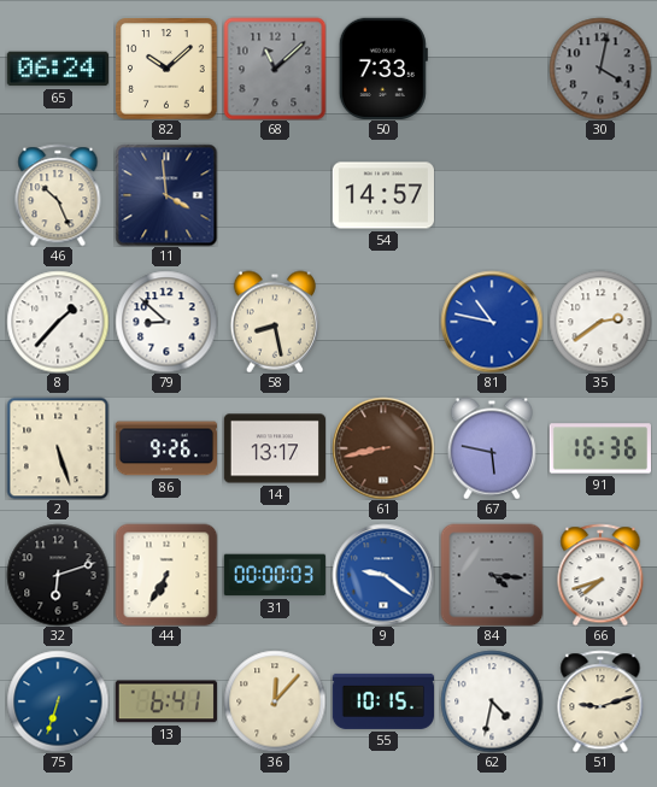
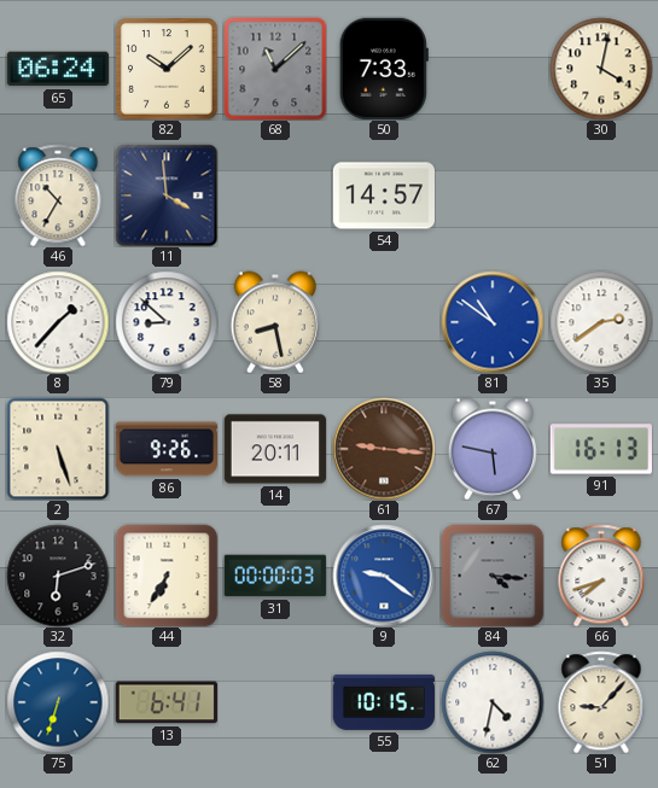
30 dial: grey -> cream (601, 69)
46: 10:26 -> 10:35 (58, 195)
81: 10:47 -> 10:51 (493, 322)
14: 13:17 -> 20:11 (274, 449)
61: 8:43 -> 9:16 (384, 449)
91: 16:36 -> 16:13 (601, 449)
36: 12:07 -> none (275, 701)
51: 9:12 -> 9:07 (601, 702)
